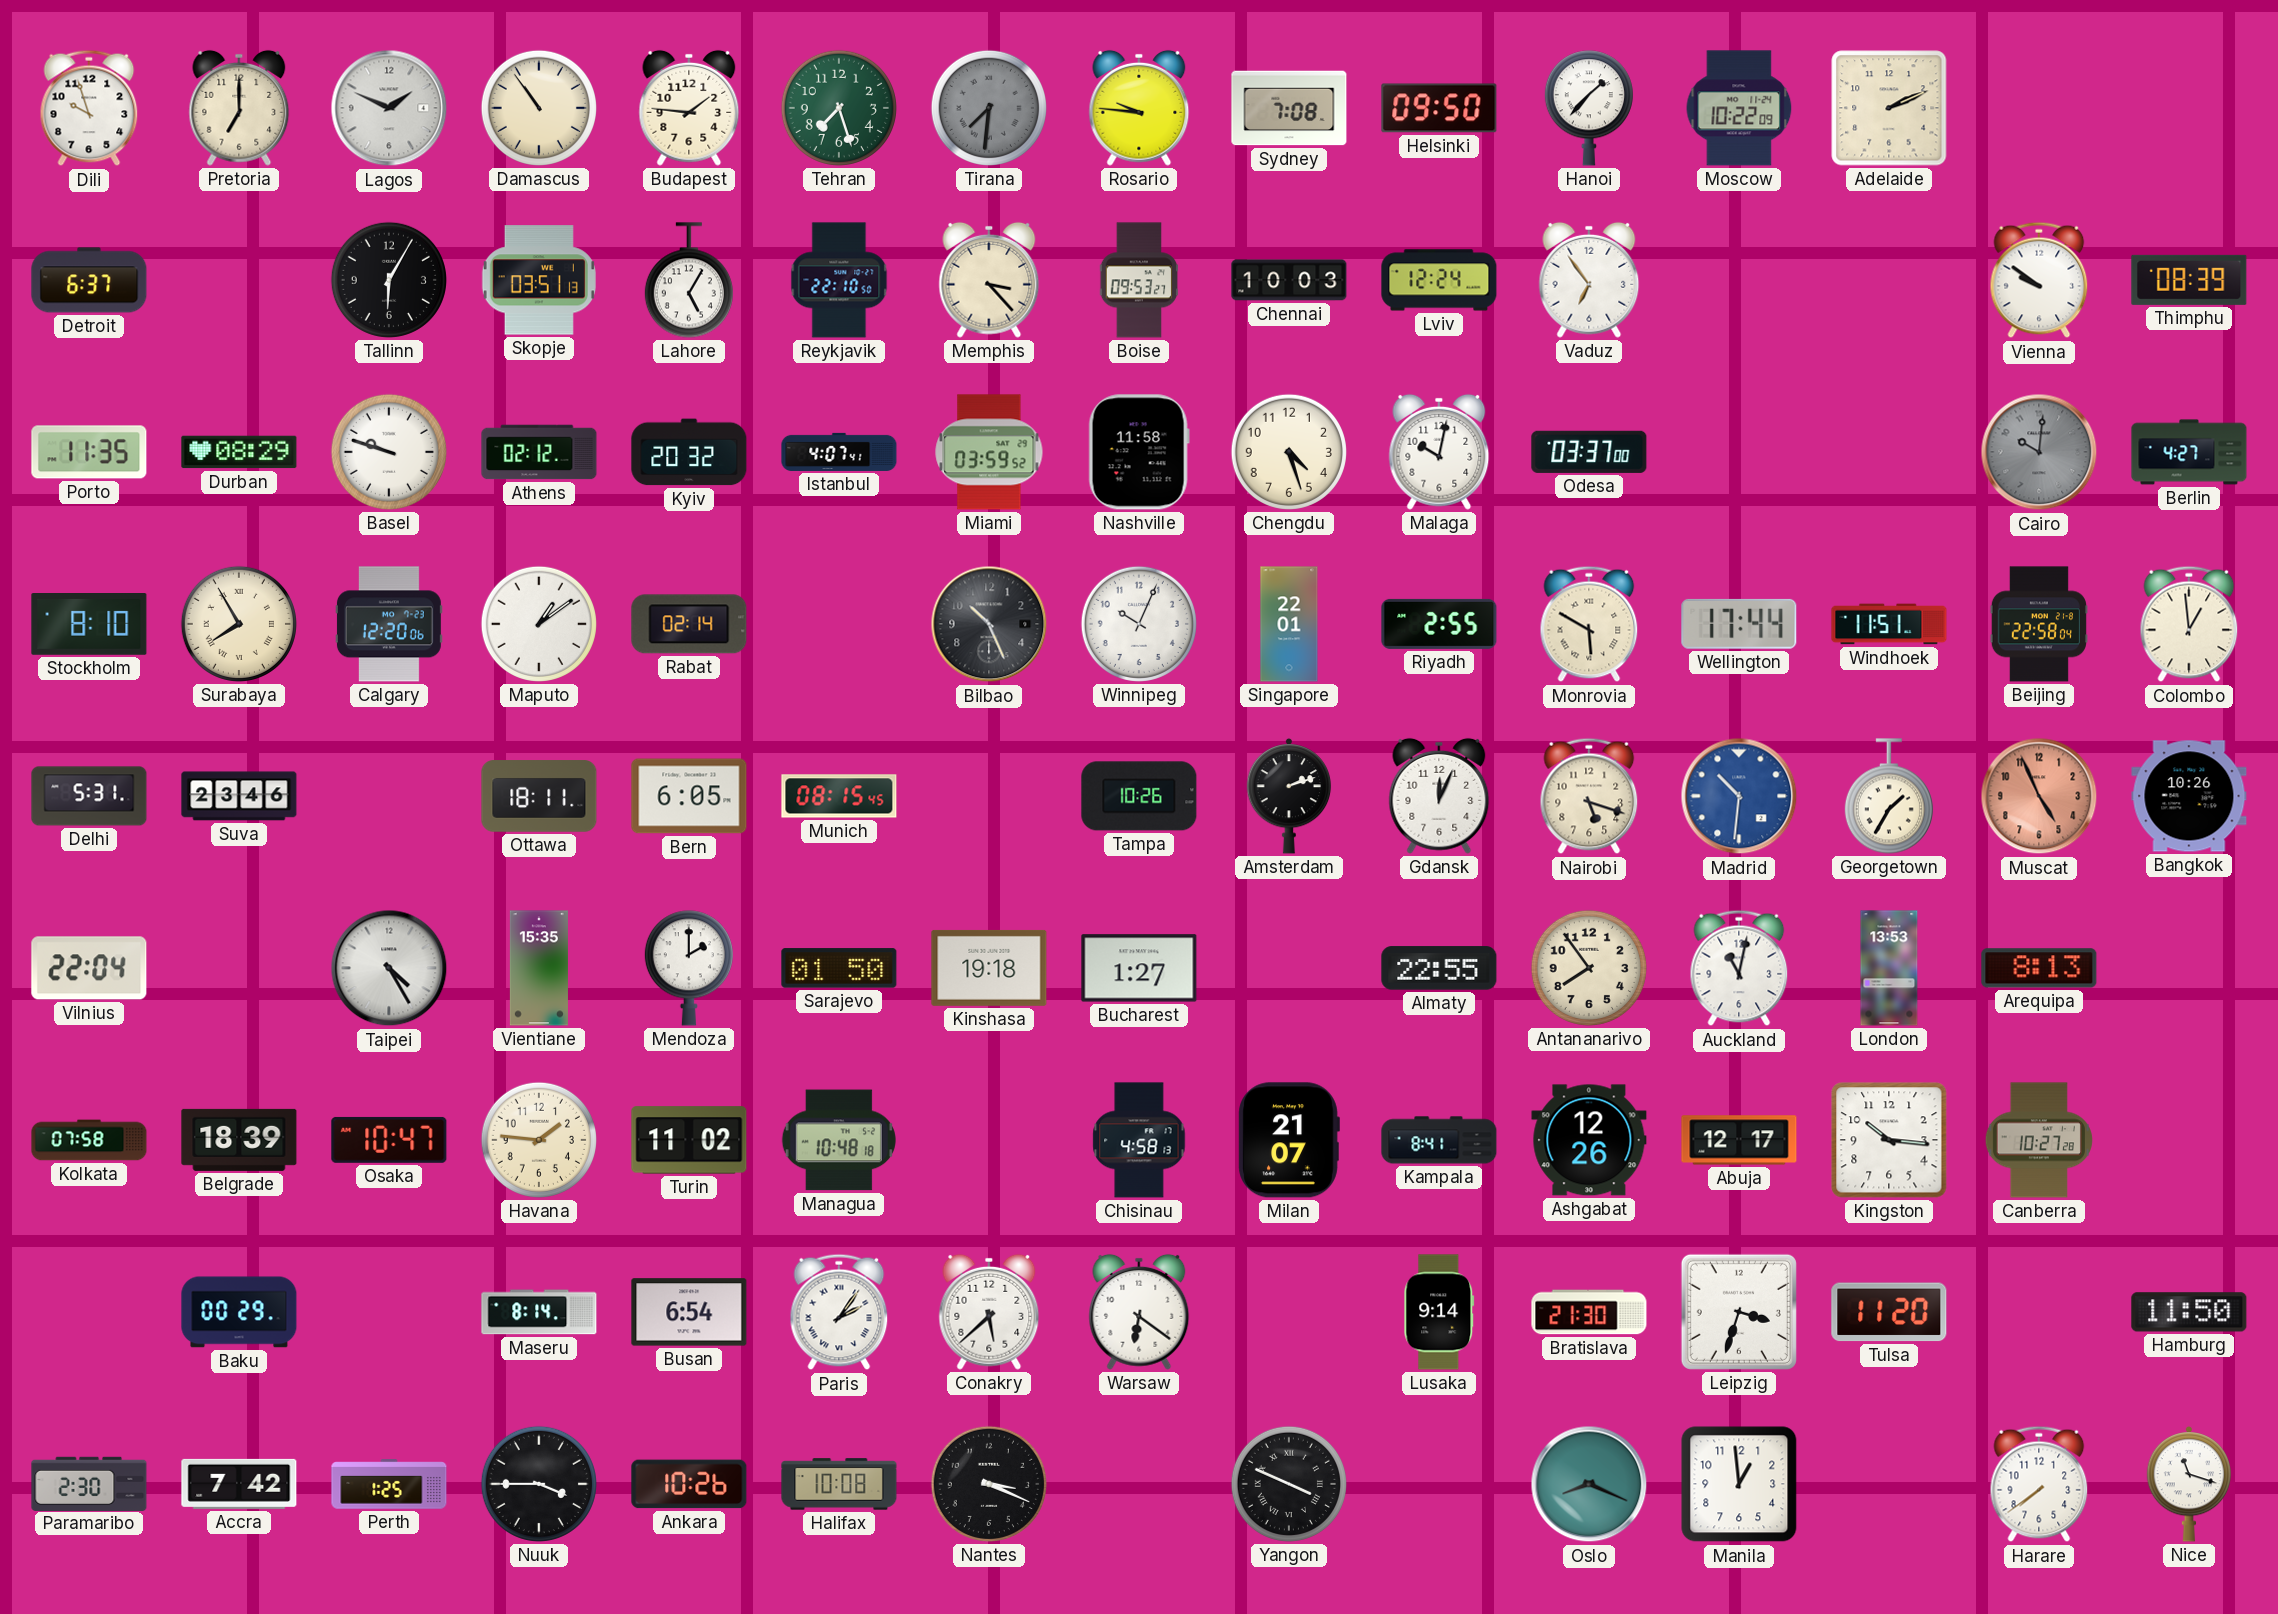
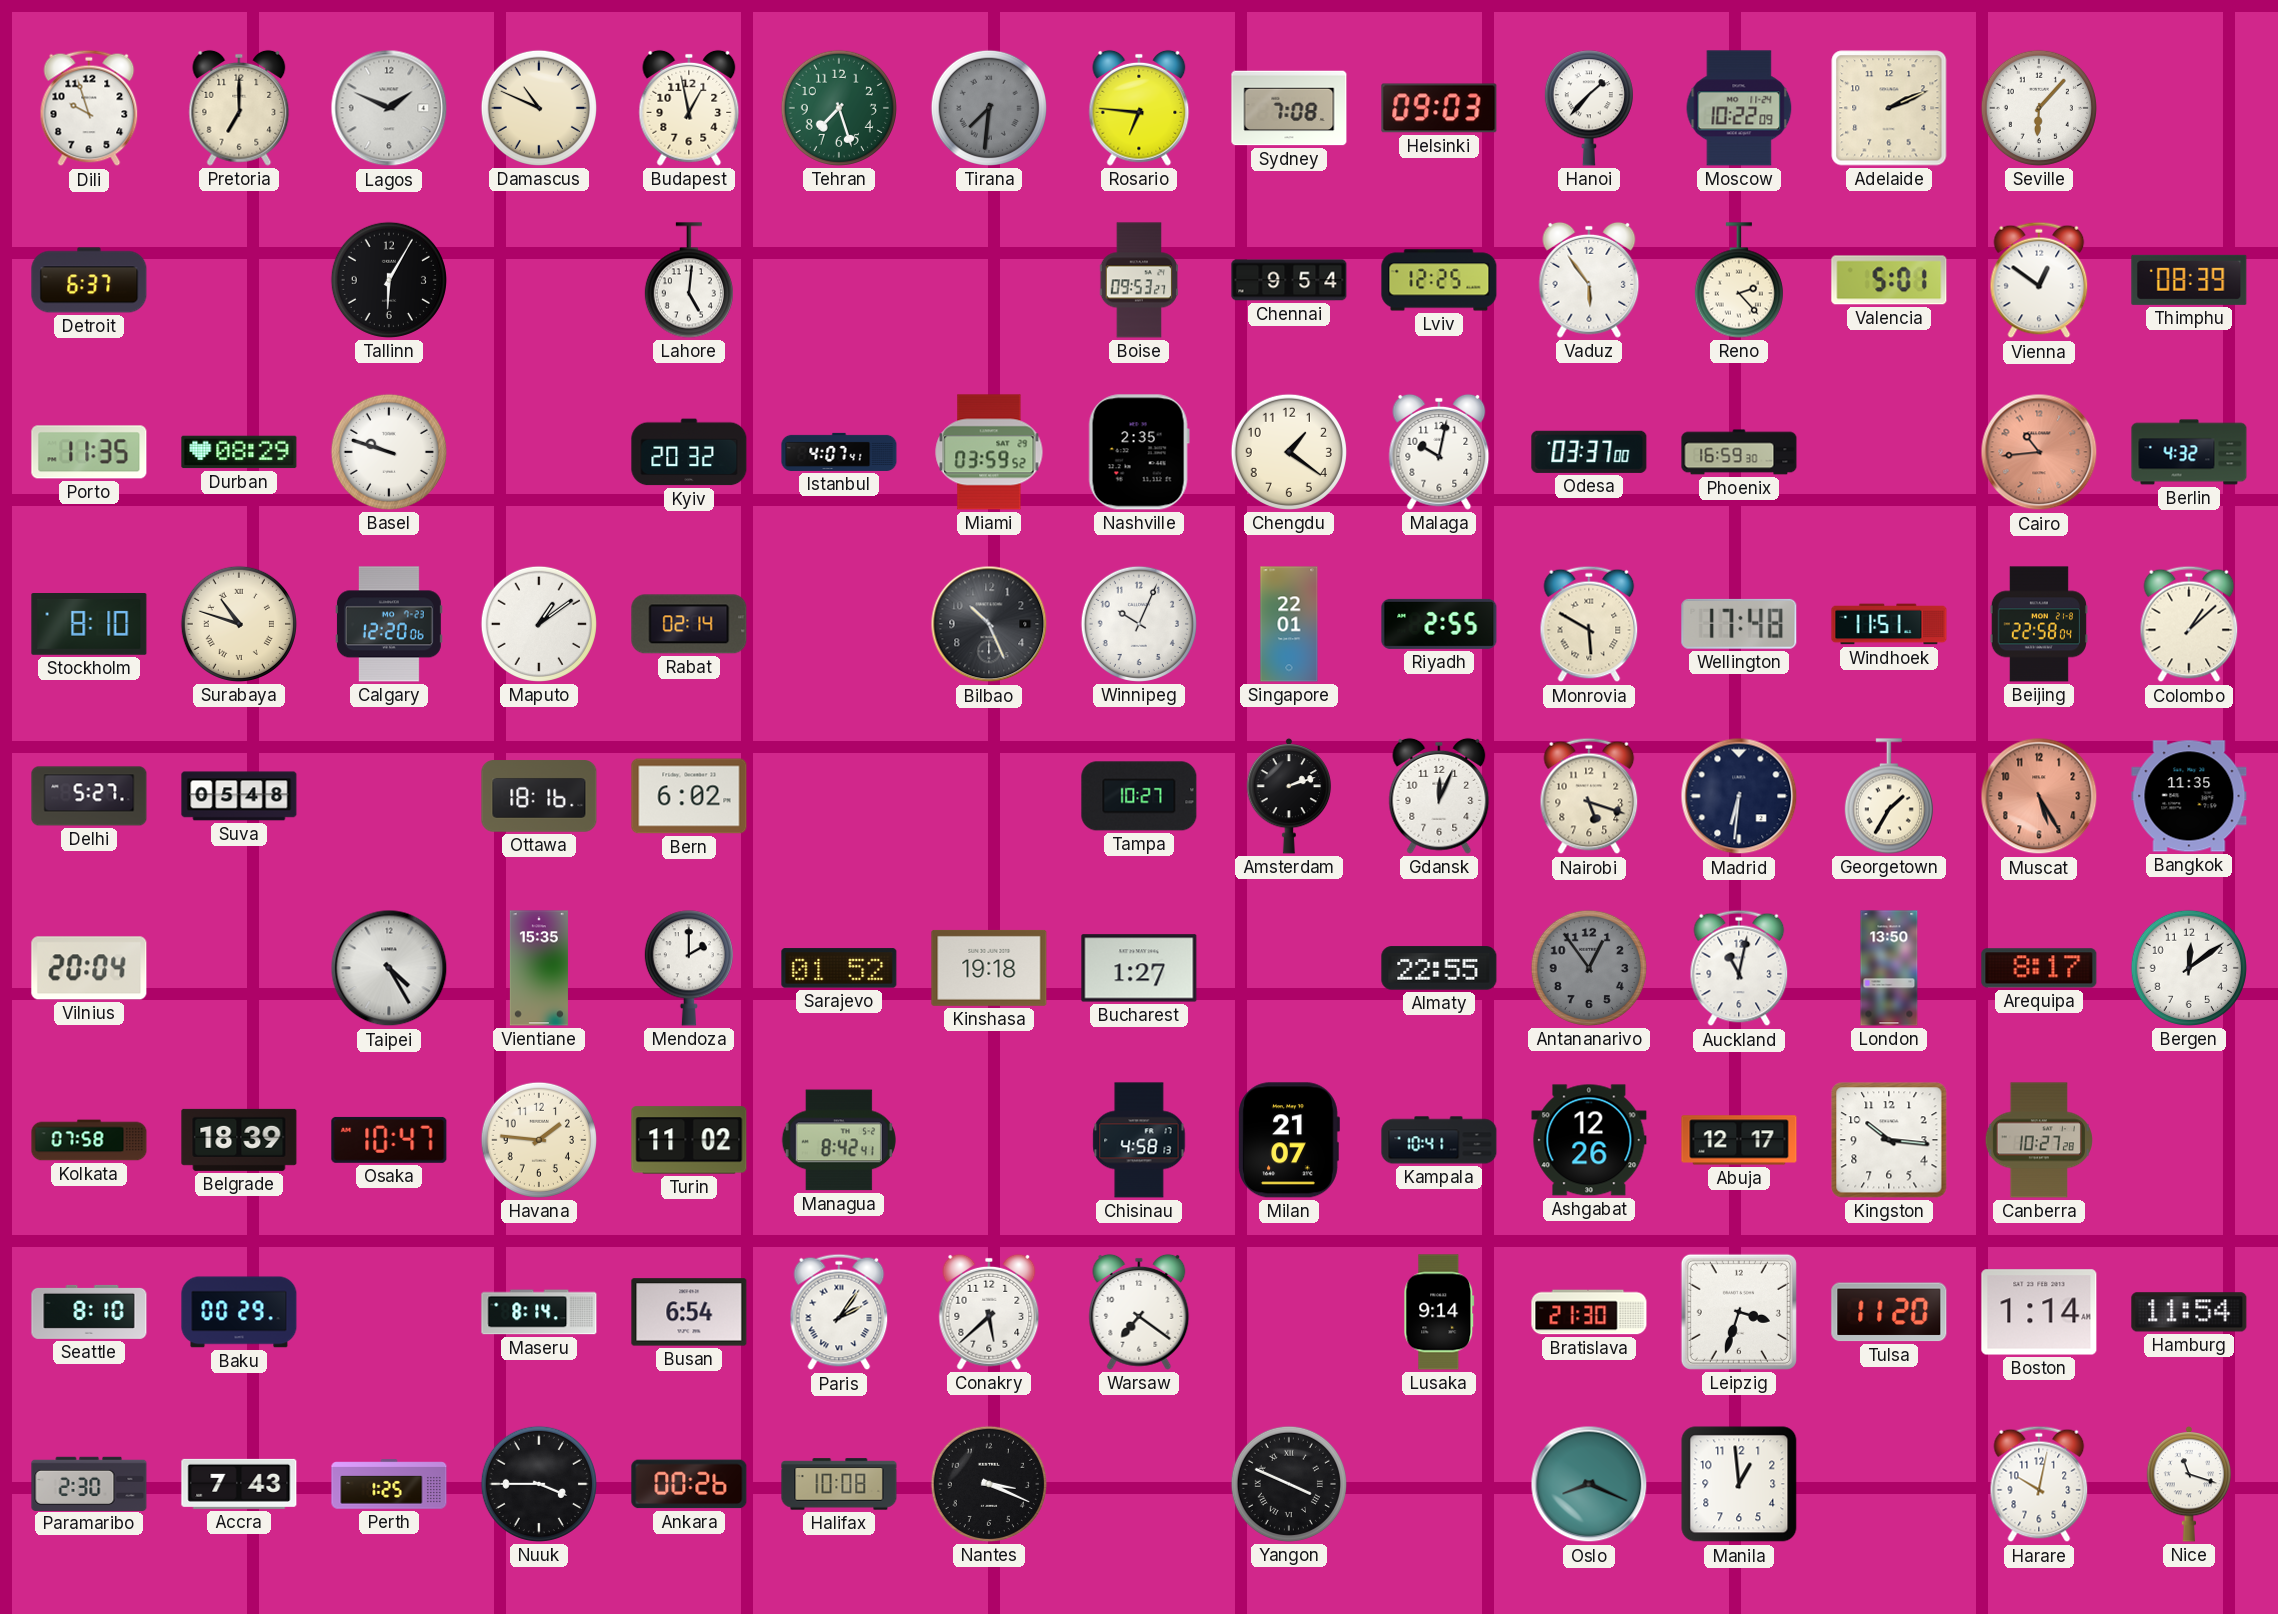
Damascus: 10:54 -> 10:49 (539, 108)
Budapest: 1:46 -> 12:58 (689, 108)
Rosario: 9:46 -> 6:46 (1139, 108)
Helsinki: 09:50 -> 09:03 (1439, 108)
Seville: none -> 6:07 (2039, 108)
Skopje: 03:51 -> none (539, 280)
Lahore: 5:05 -> 5:01 (689, 280)
Reykjavik: 22:10 -> none (839, 280)
Memphis: 3:23 -> none (989, 280)
Chennai: 10:03 -> 9:54 (1289, 280)
Lviv: 12:24 -> 12:25 (1439, 280)
Vaduz: 6:54 -> 5:54 (1589, 280)
Reno: none -> 2:23 (1739, 280)
Valencia: none -> 5:01 (1889, 280)
Vienna: 9:51 -> 12:51 (2039, 280)
Athens: 02:12 -> none (539, 452)
Nashville: 11:58 -> 2:35 (1139, 452)
Chengdu: 4:27 -> 1:21 (1289, 452)
Phoenix: none -> 16:59 (1739, 452)
Cairo: 10:01 -> 10:44 (2039, 452)
Cairo dial: grey -> salmon (2039, 452)
Berlin: 4:27 -> 4:32 (2189, 452)
Surabaya: 7:55 -> 10:48 (239, 624)
Wellington: 17:44 -> 17:48 (1739, 624)
Colombo: 12:59 -> 1:08 (2189, 624)
Delhi: 5:31 -> 5:27 (89, 796)
Suva: 23:46 -> 05:48 (239, 796)
Ottawa: 18:11 -> 18:16 (539, 796)
Bern: 6:05 -> 6:02 (689, 796)
Munich: 08:15 -> none (839, 796)
Tampa: 10:26 -> 10:27 (1139, 796)
Madrid: 10:31 -> 6:31 (1739, 796)
Madrid dial: blue -> navy (1739, 796)
Muscat: 4:56 -> 5:25 (2039, 796)
Bangkok: 10:26 -> 11:35 (2189, 796)
Vilnius: 22:04 -> 20:04 (89, 968)
Sarajevo: 01:50 -> 01:52 (839, 968)
Antananarivo: 7:54 -> 12:54 (1589, 968)
Antananarivo dial: cream -> grey (1589, 968)
London: 13:53 -> 13:50 (1889, 968)
Arequipa: 8:13 -> 8:17 (2039, 968)
Bergen: none -> 12:09 (2189, 968)
Managua: 10:48 -> 8:42 (839, 1140)
Kampala: 8:41 -> 10:41 (1439, 1140)
Seattle: none -> 8:10 (89, 1312)
Warsaw: 6:21 -> 7:21 (1139, 1312)
Boston: none -> 1:14 (2039, 1312)
Hamburg: 11:50 -> 11:54 (2189, 1312)
Accra: 7:42 -> 7:43 (239, 1484)
Ankara: 10:26 -> 00:26 (689, 1484)
Harare: 7:39 -> 10:02 (2039, 1484)
